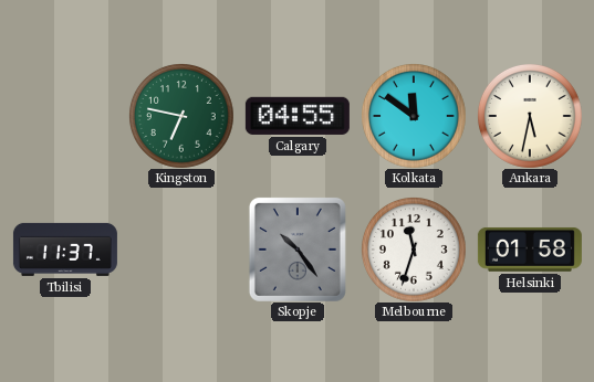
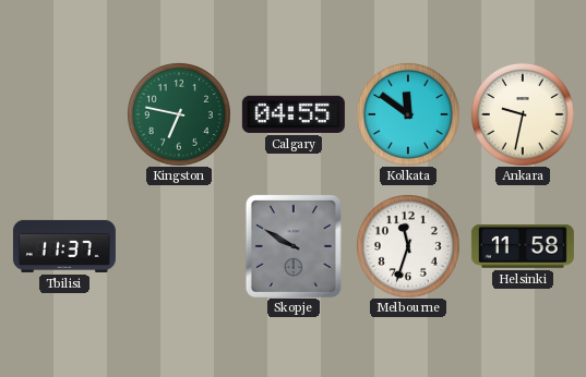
Ankara: 5:32 -> 9:32 (523, 114)
Skopje: 10:24 -> 9:50 (294, 246)
Helsinki: 01:58 -> 11:58 (523, 246)
